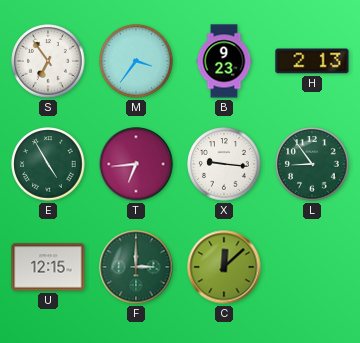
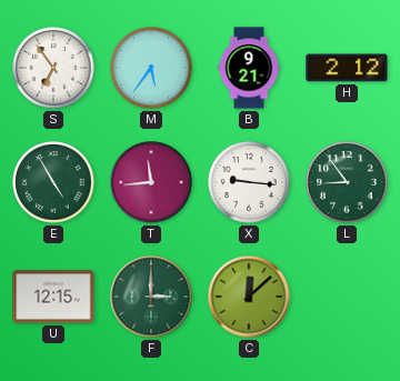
M: 3:36 -> 5:36 (151, 68)
B: 9:23 -> 9:21 (249, 68)
H: 2:13 -> 2:12 (347, 68)
T: 6:44 -> 11:44 (151, 182)
